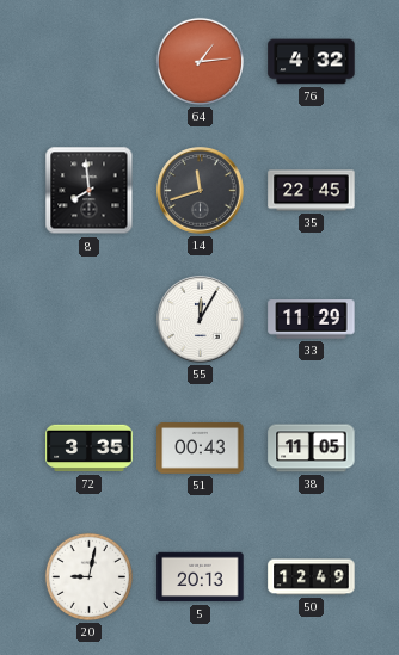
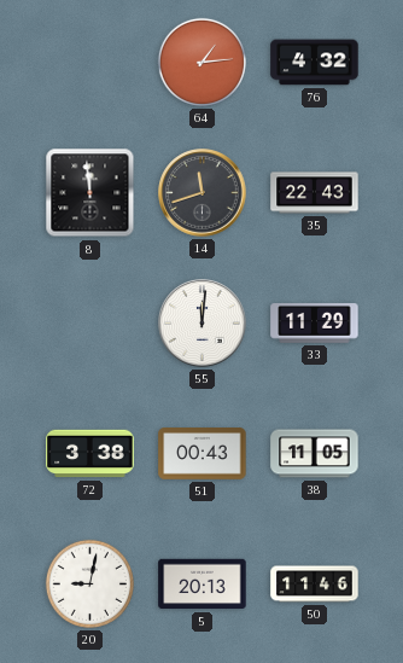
8: 7:59 -> 11:59 (90, 193)
35: 22:45 -> 22:43 (315, 193)
55: 12:05 -> 12:01 (203, 324)
72: 3:35 -> 3:38 (90, 454)
50: 12:49 -> 11:46 (315, 585)
